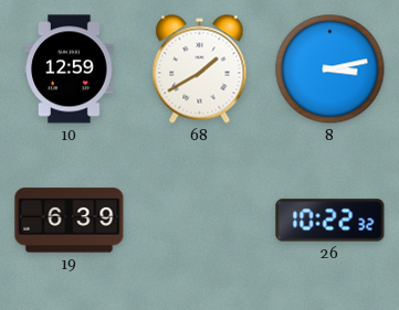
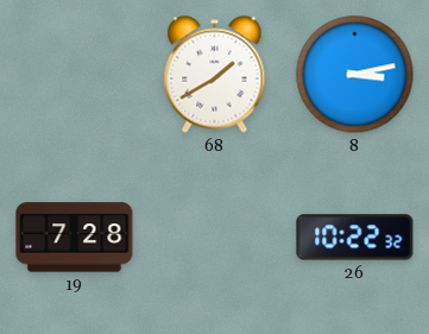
10: 12:59 -> none (70, 70)
19: 6:39 -> 7:28 (75, 238)
